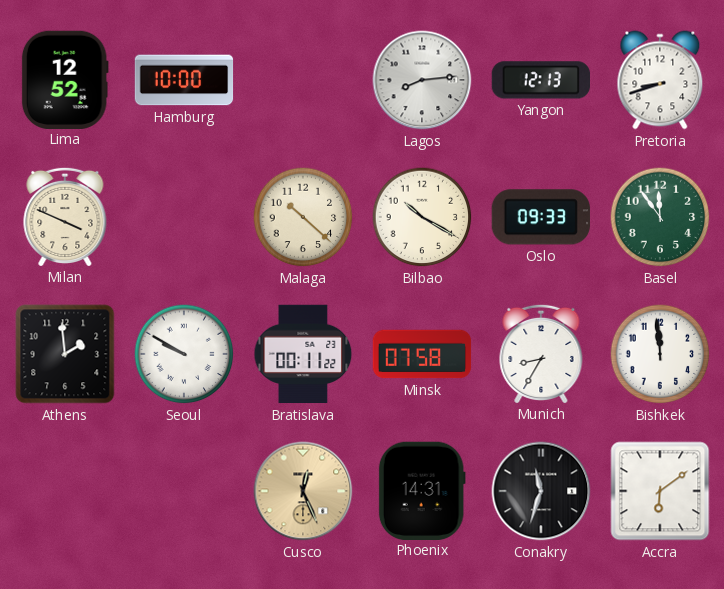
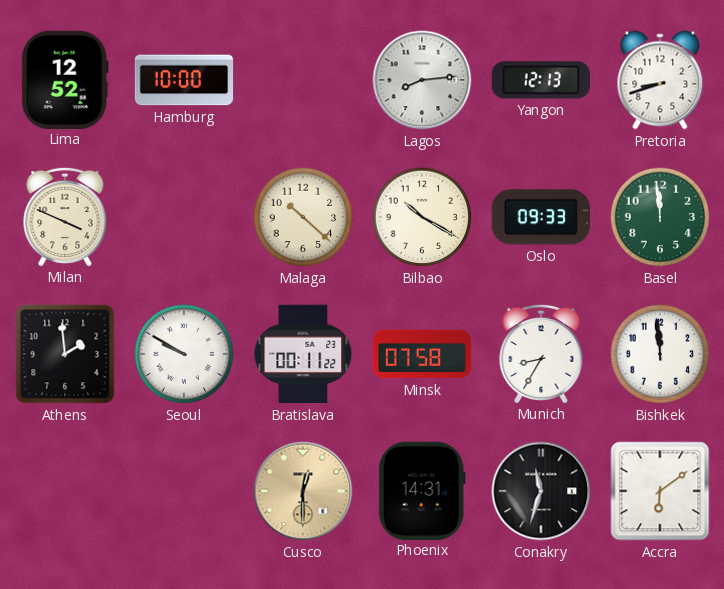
Basel: 11:54 -> 11:59 (660, 217)
Cusco: 12:26 -> 12:30 (303, 491)
